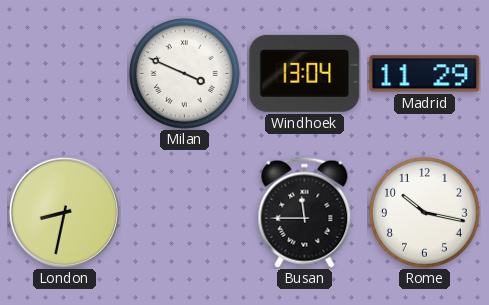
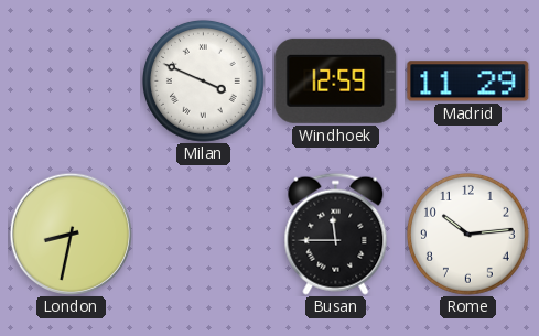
Windhoek: 13:04 -> 12:59 (336, 80)
Rome: 10:17 -> 10:14 (467, 234)
